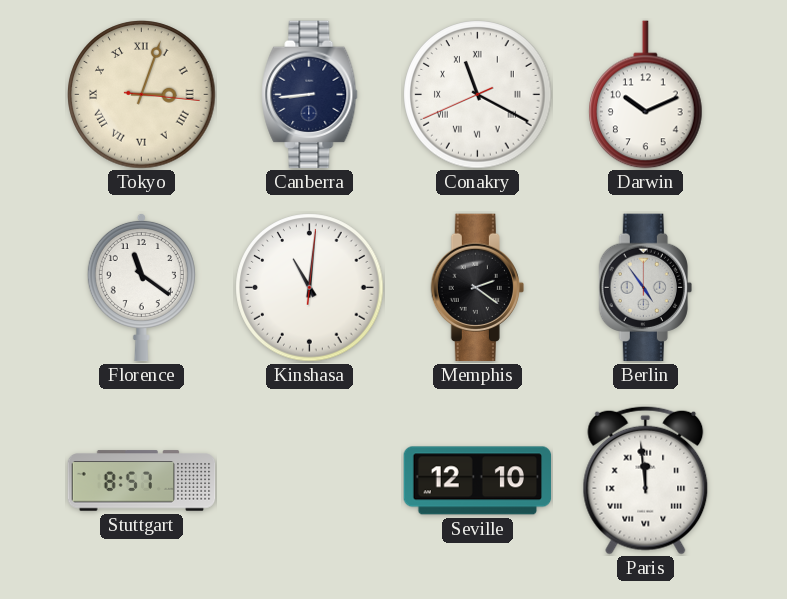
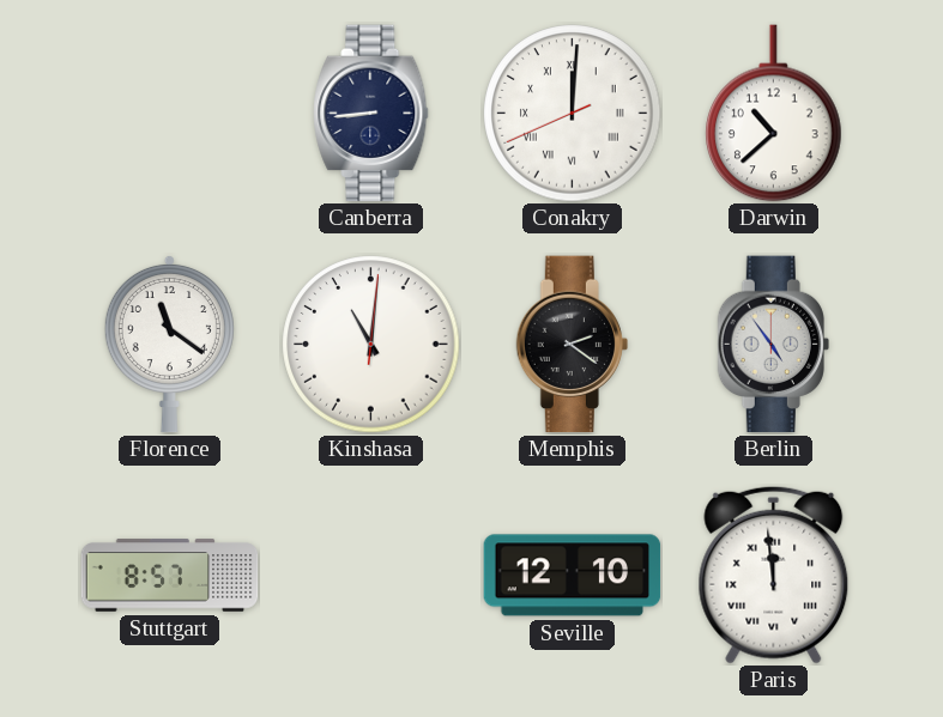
Tokyo: 3:03 -> none (142, 95)
Conakry: 11:19 -> 12:00 (573, 114)
Darwin: 10:11 -> 10:38 (774, 114)
